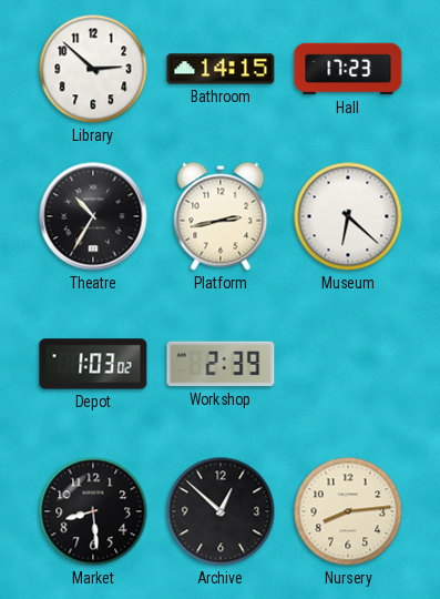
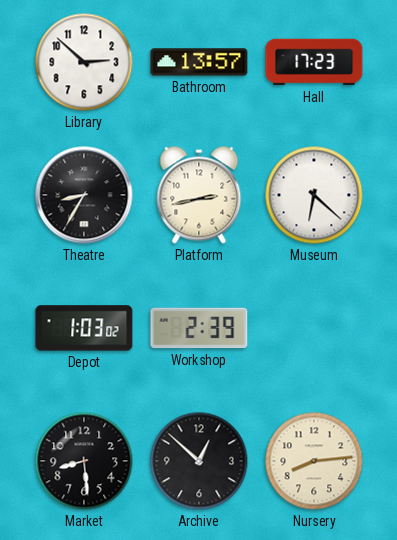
Bathroom: 14:15 -> 13:57 (199, 62)
Theatre: 10:35 -> 8:35 (84, 195)
